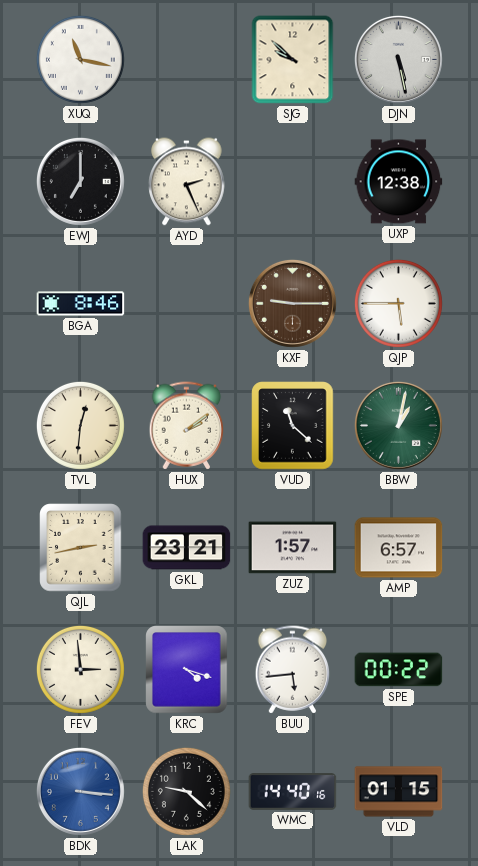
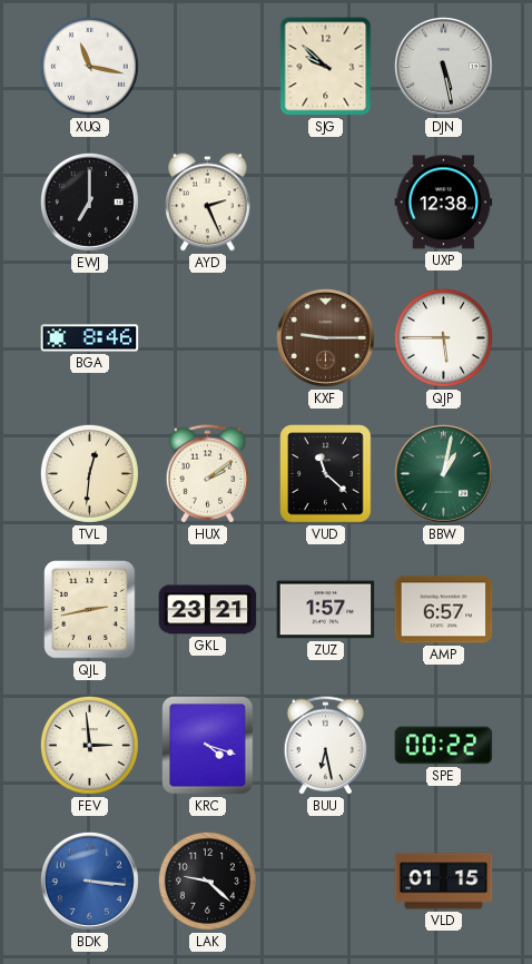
BUU: 5:44 -> 6:28 (326, 746)
WMC: 14:40 -> none (293, 792)
